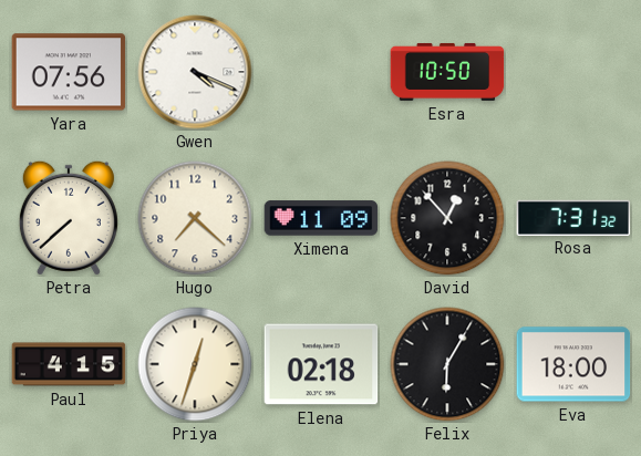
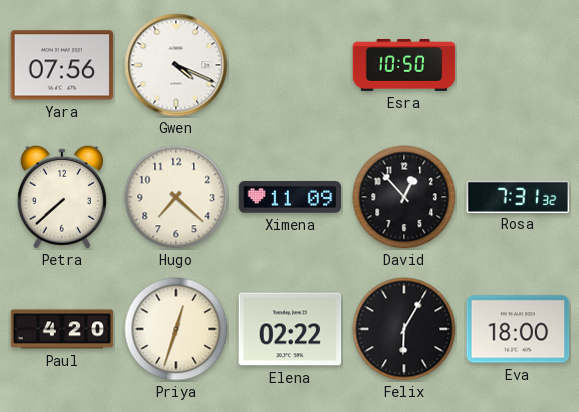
Paul: 4:15 -> 4:20 (62, 329)
Elena: 02:18 -> 02:22 (290, 329)
